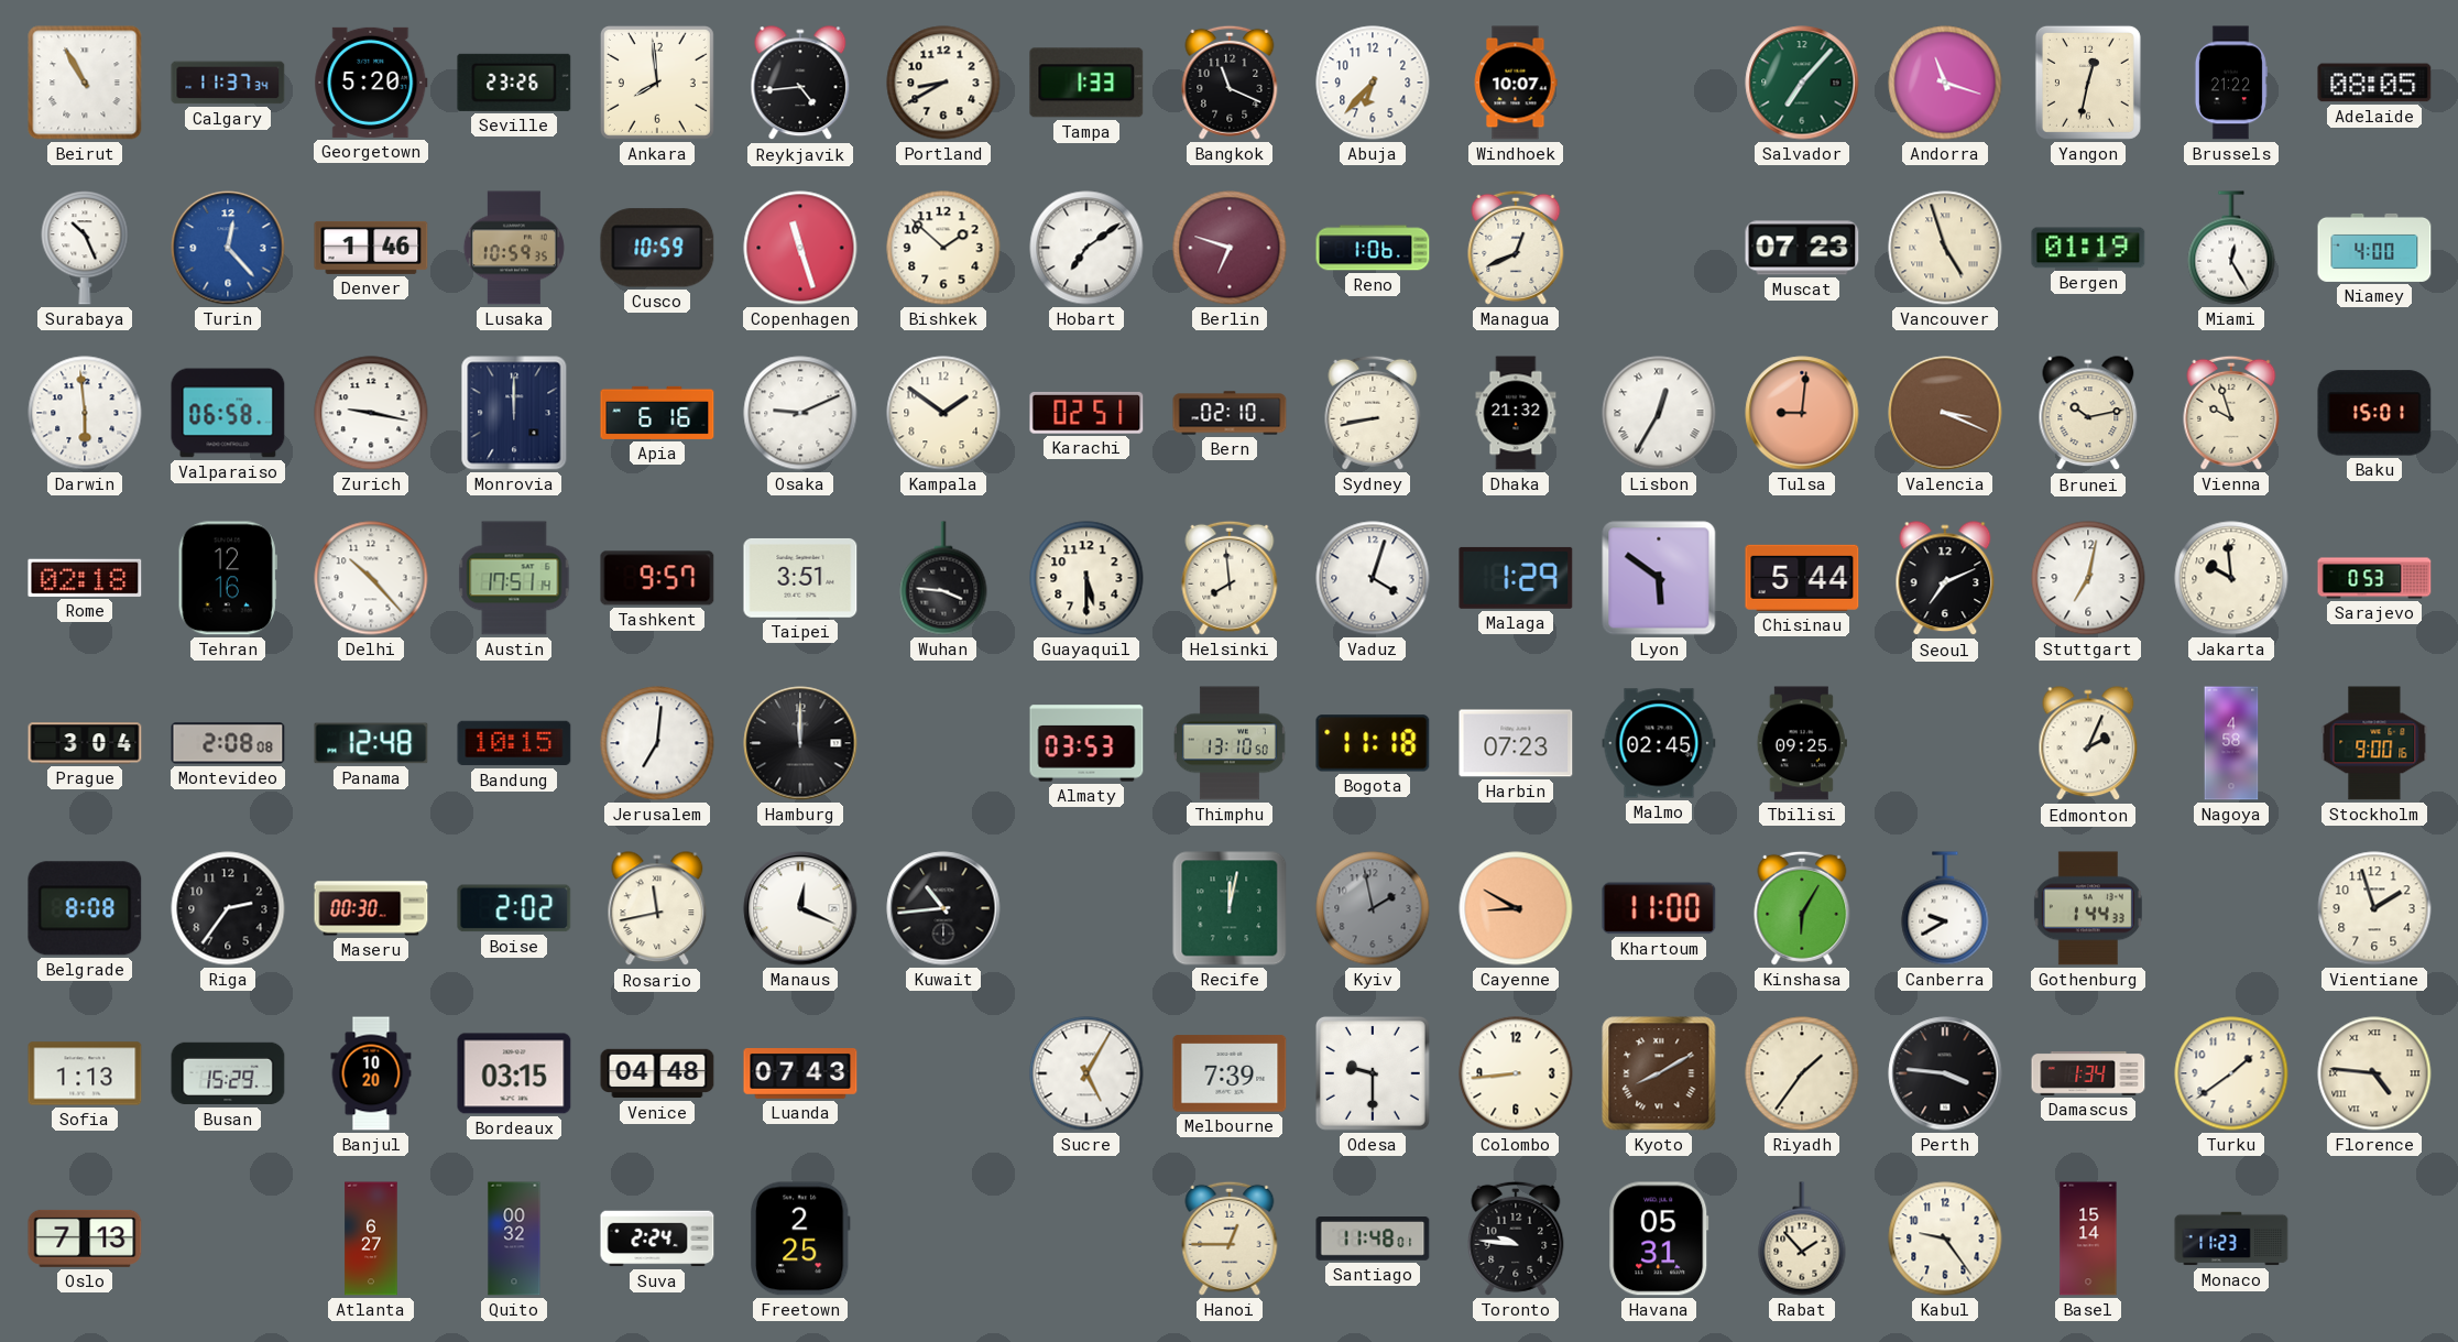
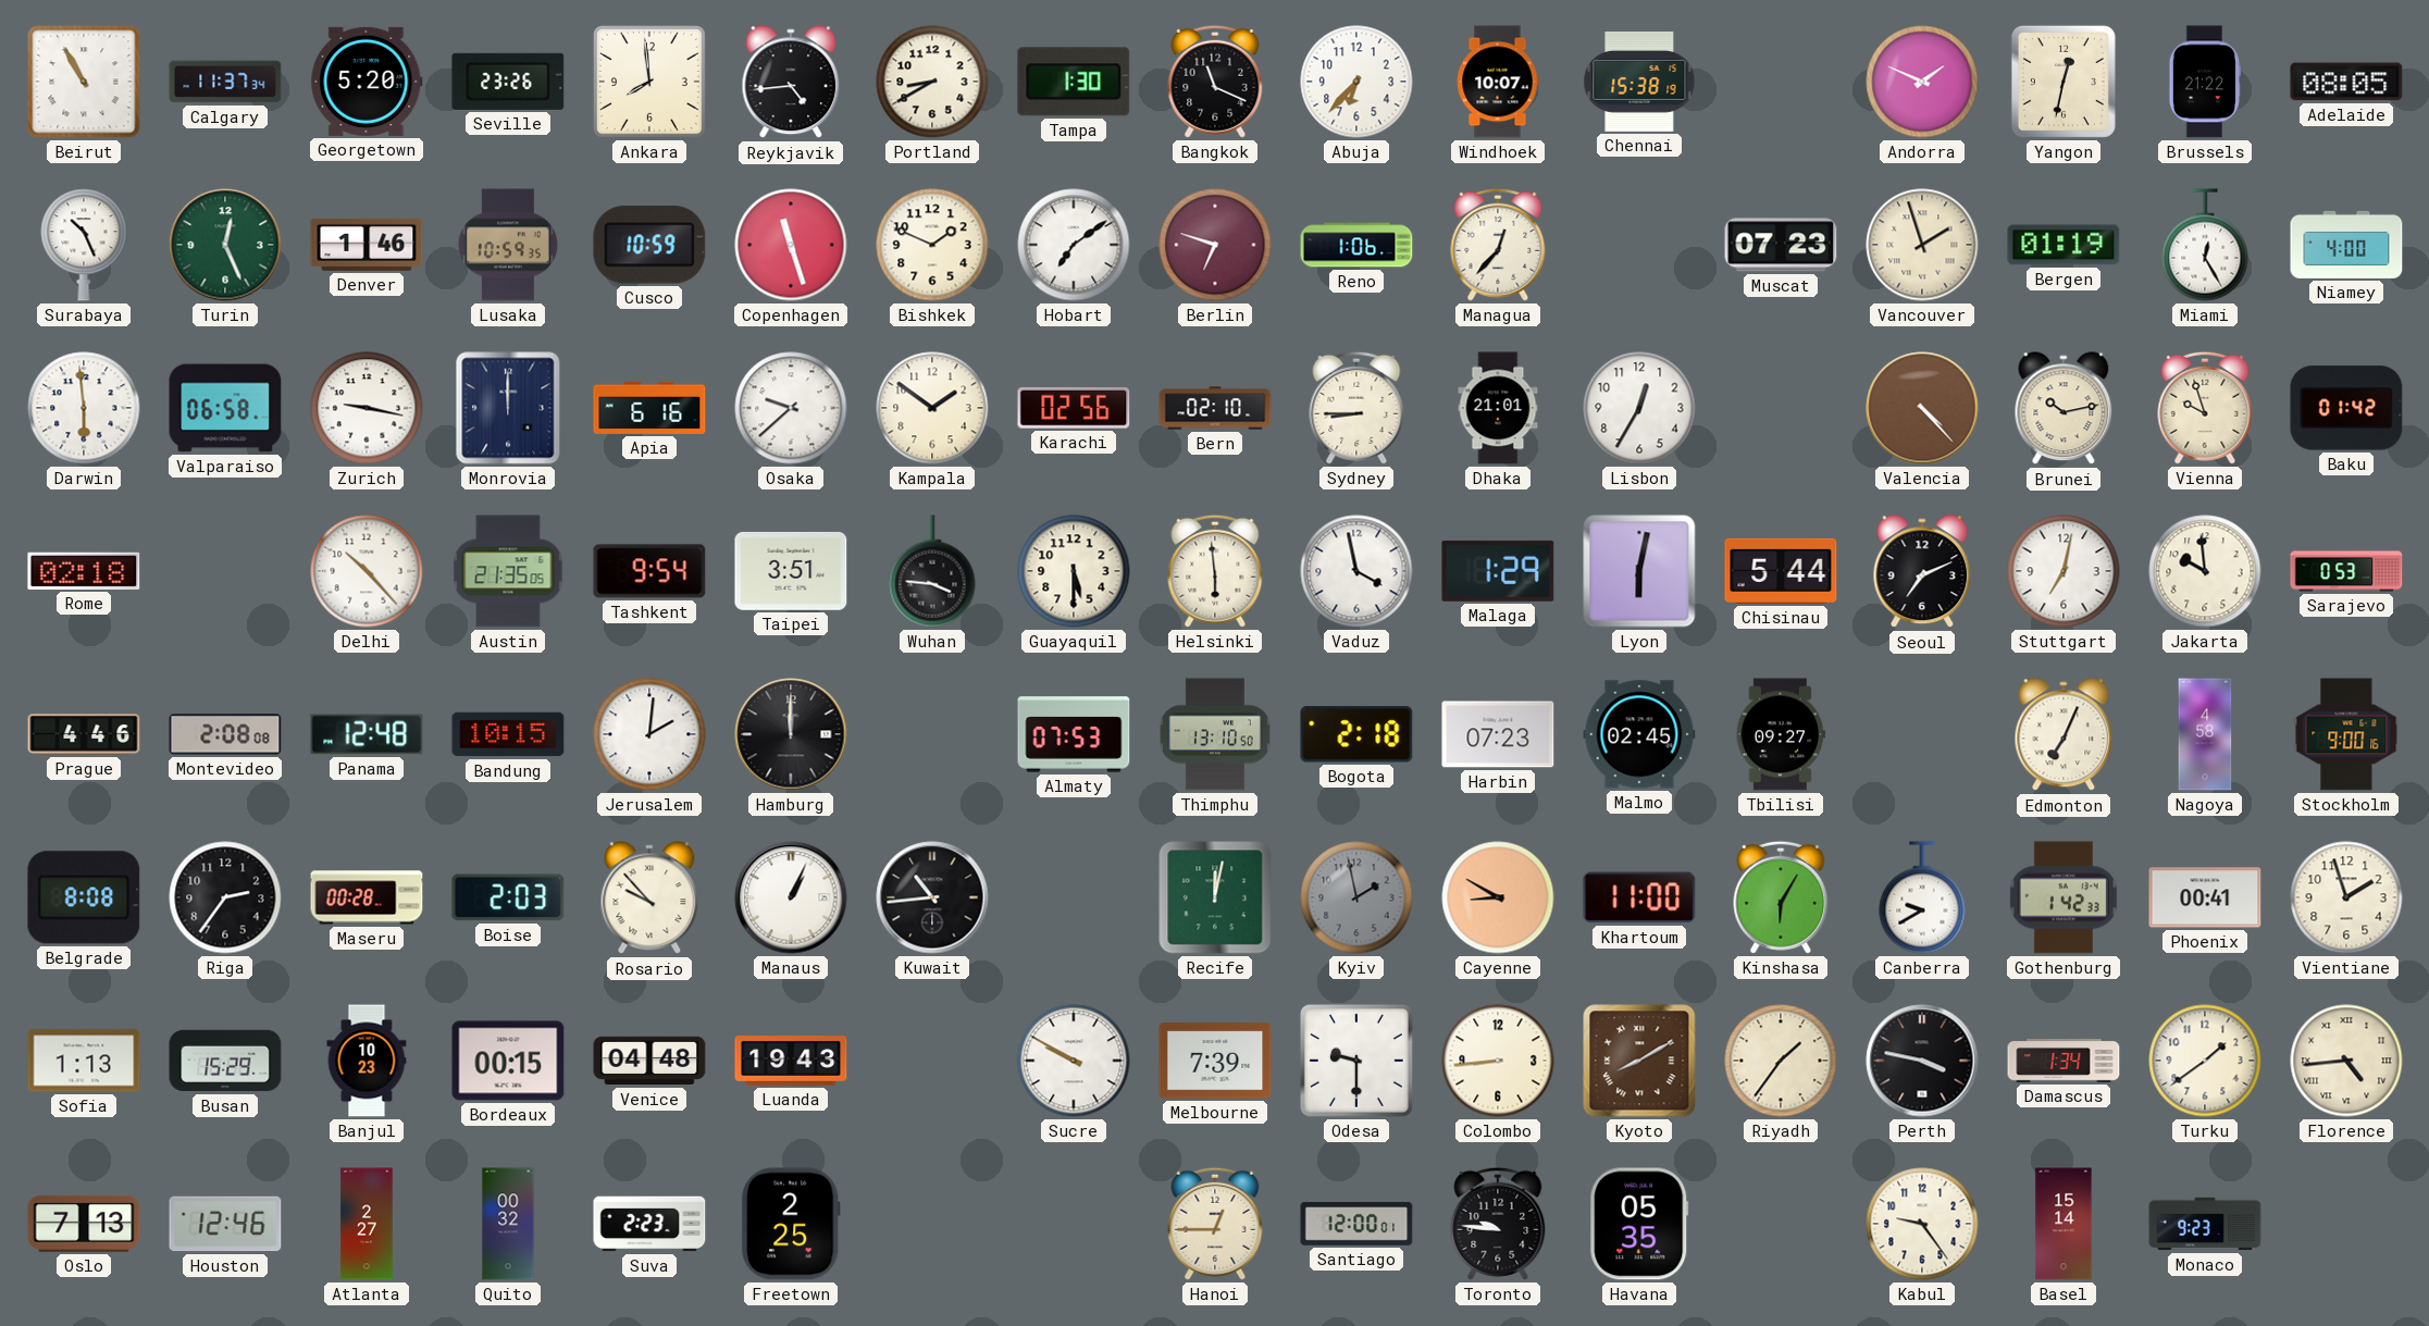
Tampa: 1:33 -> 1:30 (1074, 82)
Chennai: none -> 15:38 (1639, 82)
Salvador: 7:07 -> none (1802, 83)
Andorra: 11:18 -> 1:49 (1922, 82)
Turin: 12:23 -> 12:26 (225, 245)
Turin dial: blue -> green (225, 245)
Bishkek: 1:52 -> 1:49 (932, 245)
Managua: 12:41 -> 12:37 (1498, 245)
Vancouver: 4:57 -> 1:57 (1922, 245)
Osaka: 9:11 -> 9:38 (791, 408)
Karachi: 02:51 -> 02:56 (1074, 408)
Sydney: 8:43 -> 8:45 (1356, 408)
Dhaka: 21:32 -> 21:01 (1498, 408)
Lisbon numerals: Roman -> Arabic (1639, 408)
Tulsa: 9:01 -> none (1802, 413)
Valencia: 3:19 -> 4:23 (1922, 408)
Baku: 15:01 -> 01:42 (2346, 408)
Tehran: 12:16 -> none (228, 578)
Austin: 17:51 -> 21:35 (508, 571)
Tashkent: 9:57 -> 9:54 (649, 571)
Helsinki: 7:59 -> 5:59 (1215, 571)
Vaduz: 4:03 -> 3:58 (1356, 571)
Lyon: 5:51 -> 6:02 (1639, 571)
Prague: 3:04 -> 4:46 (84, 734)
Jerusalem: 7:01 -> 2:01 (649, 734)
Almaty: 03:53 -> 07:53 (1074, 734)
Bogota: 11:18 -> 2:18 (1356, 734)
Tbilisi: 09:25 -> 09:27 (1781, 734)
Edmonton: 2:04 -> 7:04 (2064, 735)
Maseru: 00:30 -> 00:28 (367, 897)
Boise: 2:02 -> 2:03 (508, 897)
Rosario: 11:43 -> 9:53 (649, 899)
Manaus: 12:19 -> 1:04 (791, 897)
Gothenburg: 1:44 -> 1:42 (2064, 897)
Phoenix: none -> 00:41 (2205, 897)
Banjul: 10:20 -> 10:23 (367, 1061)
Bordeaux: 03:15 -> 00:15 (508, 1061)
Luanda: 07:43 -> 19:43 (791, 1062)
Sucre: 5:05 -> 9:50 (1074, 1061)
Perth: 3:46 -> 3:47 (1922, 1061)
Florence: 4:46 -> 4:44 (2346, 1061)
Houston: none -> 12:46 (225, 1224)
Atlanta: 6:27 -> 2:27 (367, 1224)
Suva: 2:24 -> 2:23 (649, 1224)
Santiago: 11:48 -> 12:00 (1356, 1224)
Havana: 05:31 -> 05:35 (1639, 1224)
Rabat: 1:53 -> none (1802, 1239)
Monaco: 11:23 -> 9:23 (2205, 1224)
